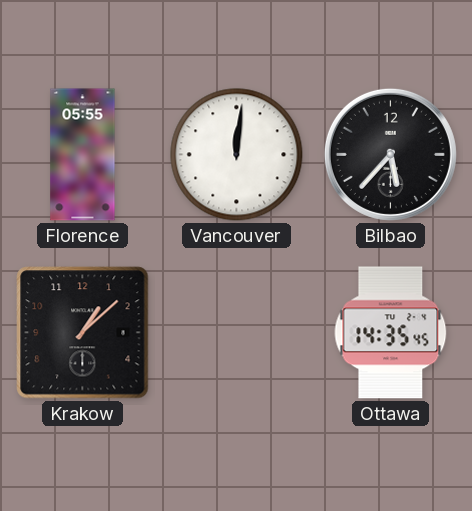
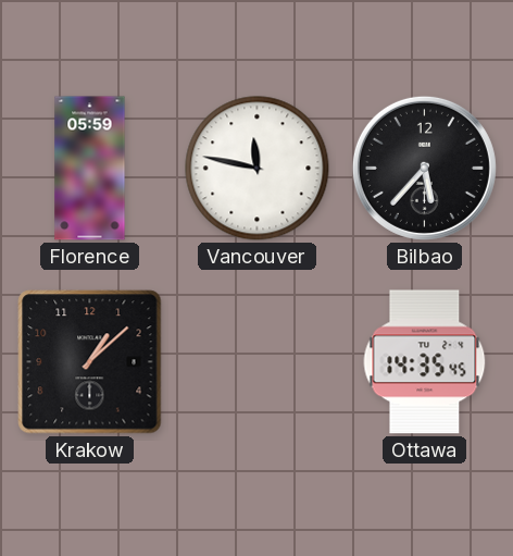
Florence: 05:55 -> 05:59 (90, 169)
Vancouver: 12:01 -> 11:47 (258, 169)
